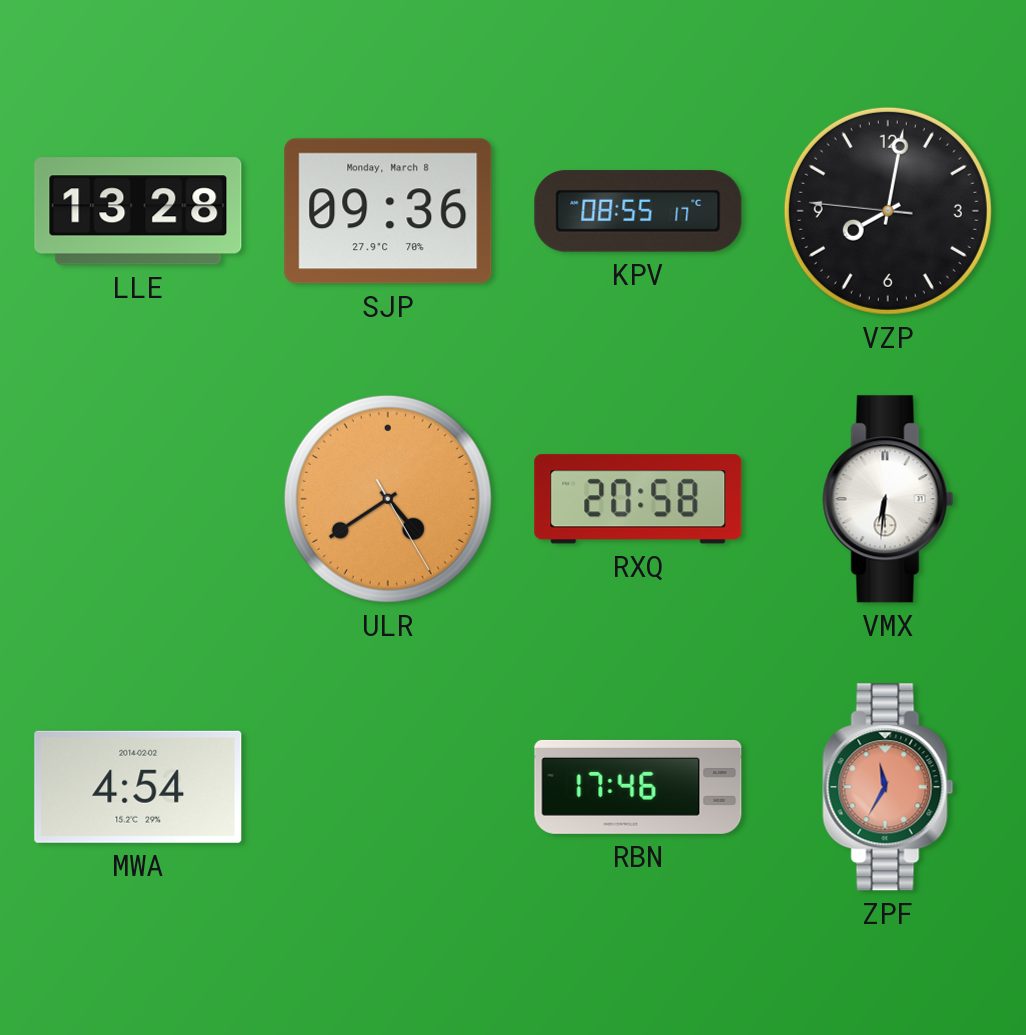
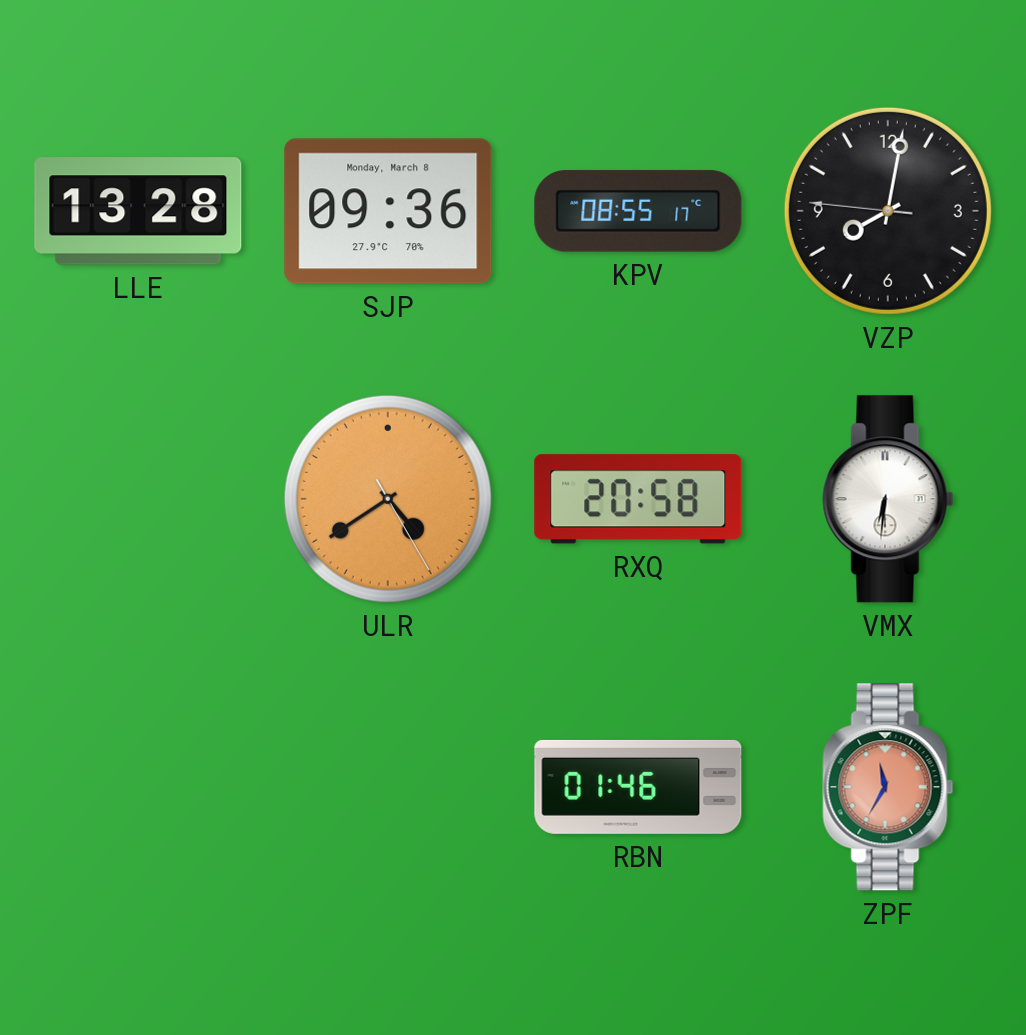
MWA: 4:54 -> none (138, 787)
RBN: 17:46 -> 01:46 (638, 787)
